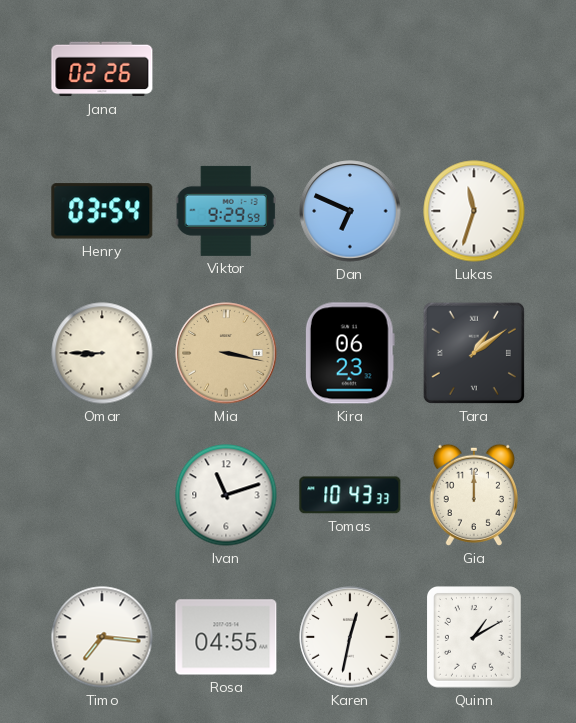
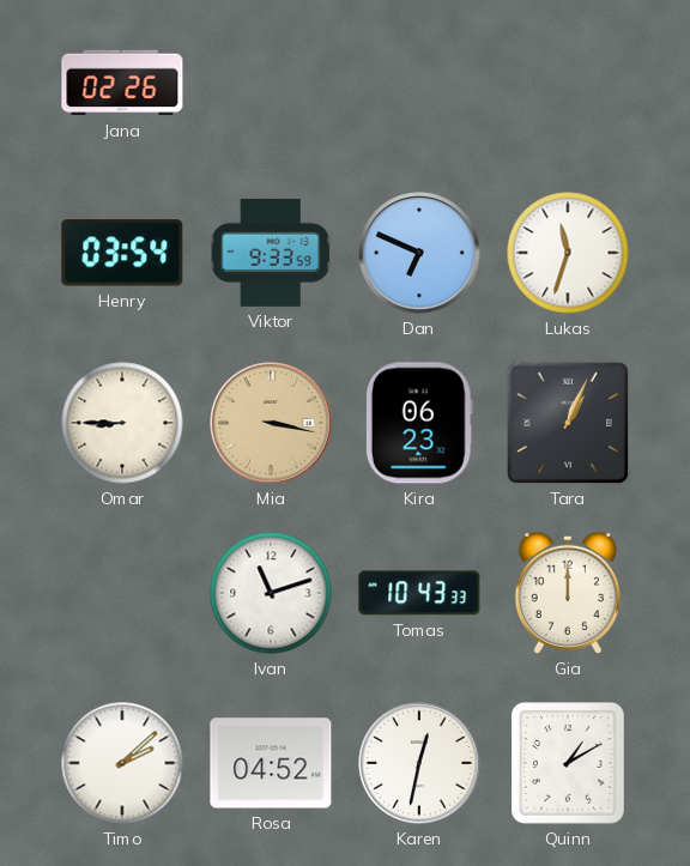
Viktor: 9:29 -> 9:33 (271, 253)
Tara: 1:09 -> 1:04 (568, 423)
Timo: 7:16 -> 2:08 (122, 763)
Rosa: 04:55 -> 04:52 (271, 763)
